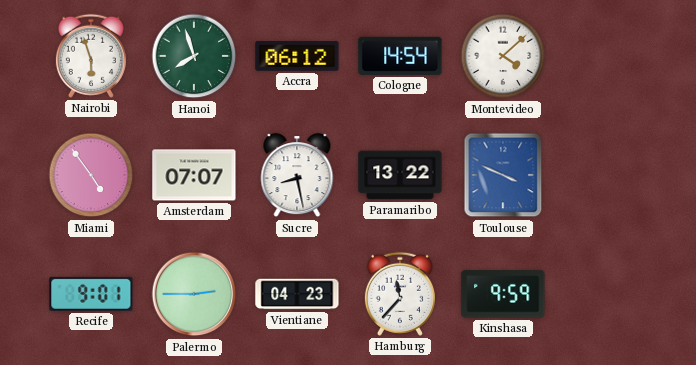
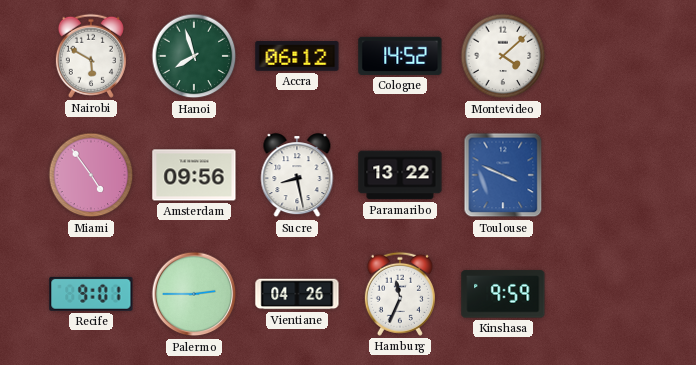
Nairobi: 5:57 -> 5:50 (91, 56)
Cologne: 14:54 -> 14:52 (400, 56)
Amsterdam: 07:07 -> 09:56 (194, 175)
Vientiane: 04:23 -> 04:26 (297, 294)
Hamburg: 11:37 -> 11:34 (400, 294)
